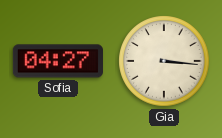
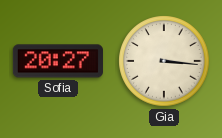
Sofia: 04:27 -> 20:27 (58, 61)
